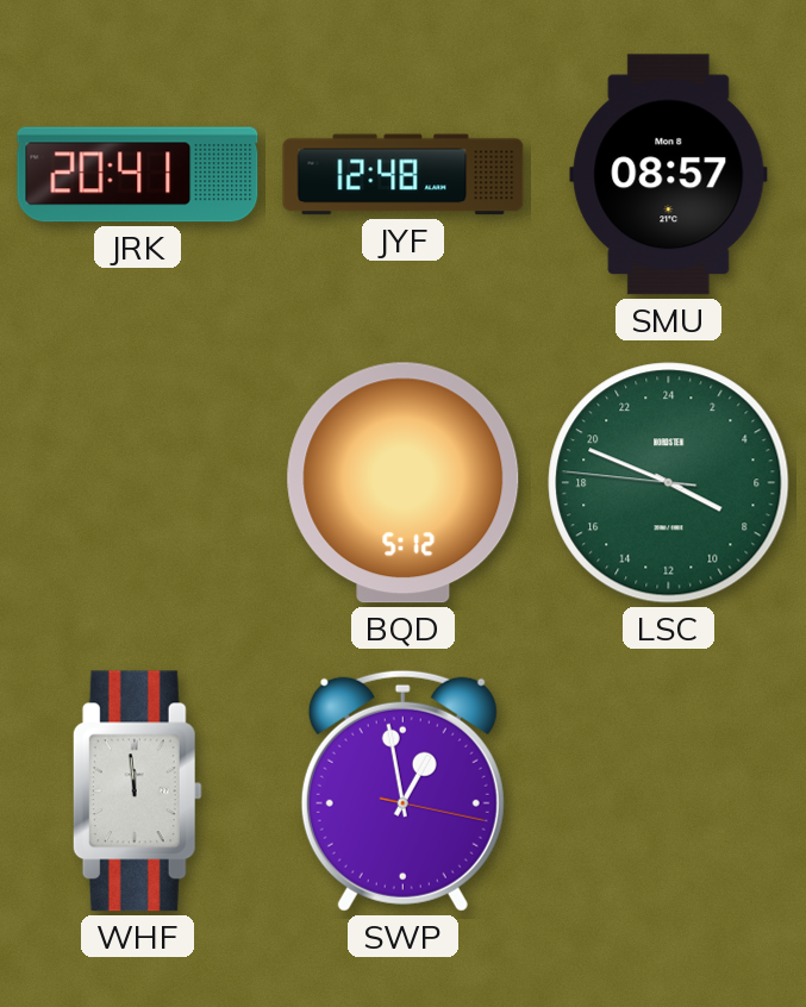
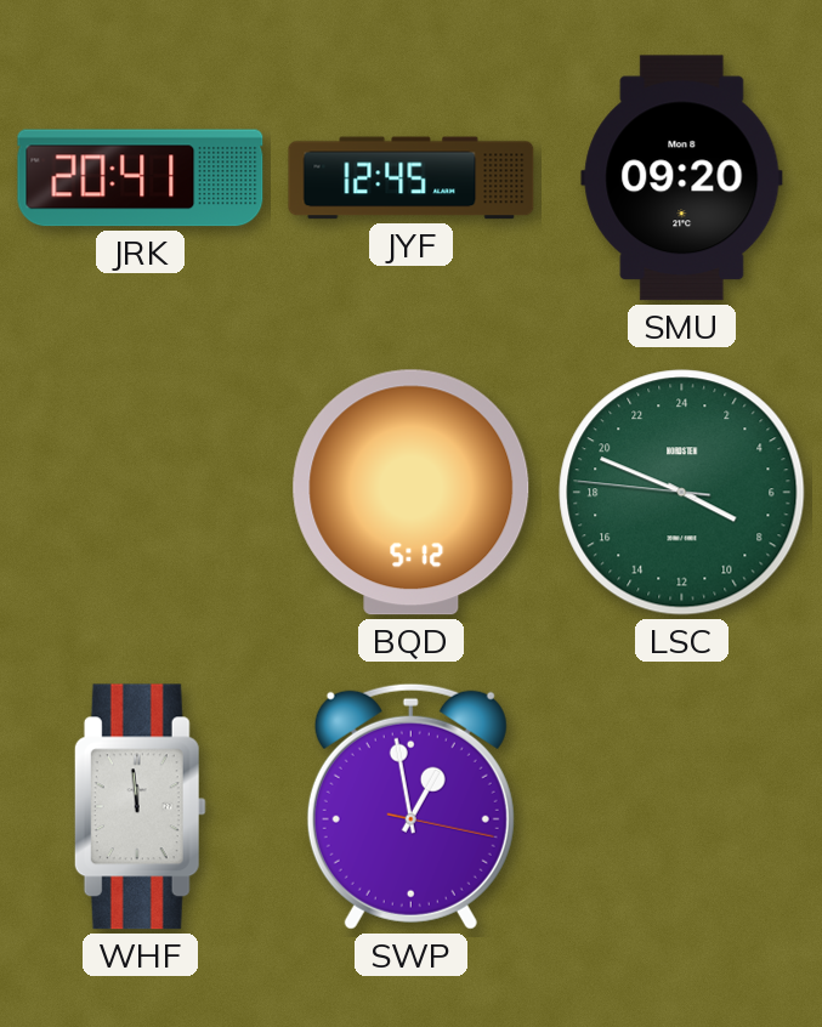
JYF: 12:48 -> 12:45 (412, 178)
SMU: 08:57 -> 09:20 (682, 178)
